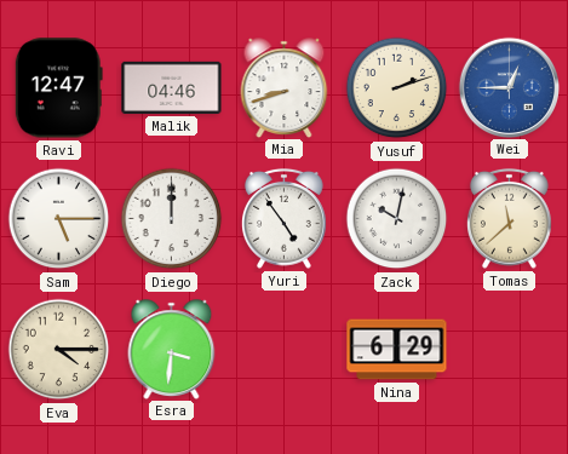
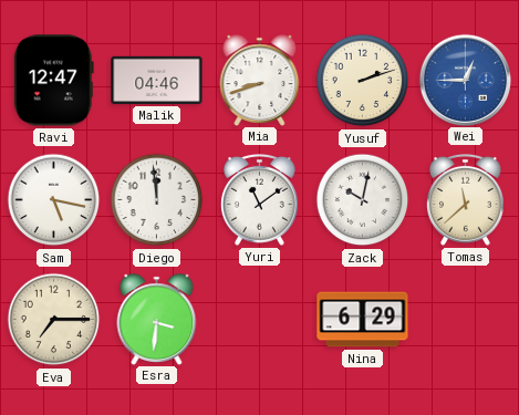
Sam: 5:15 -> 5:17 (54, 200)
Diego: 12:00 -> 11:59 (157, 200)
Yuri: 4:54 -> 11:09 (260, 199)
Eva: 4:15 -> 7:15 (54, 320)
